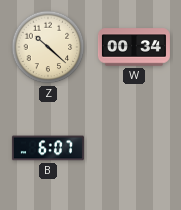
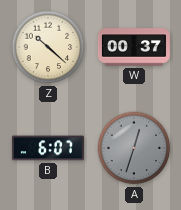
W: 00:34 -> 00:37 (134, 47)
A: none -> 12:33 (134, 148)
